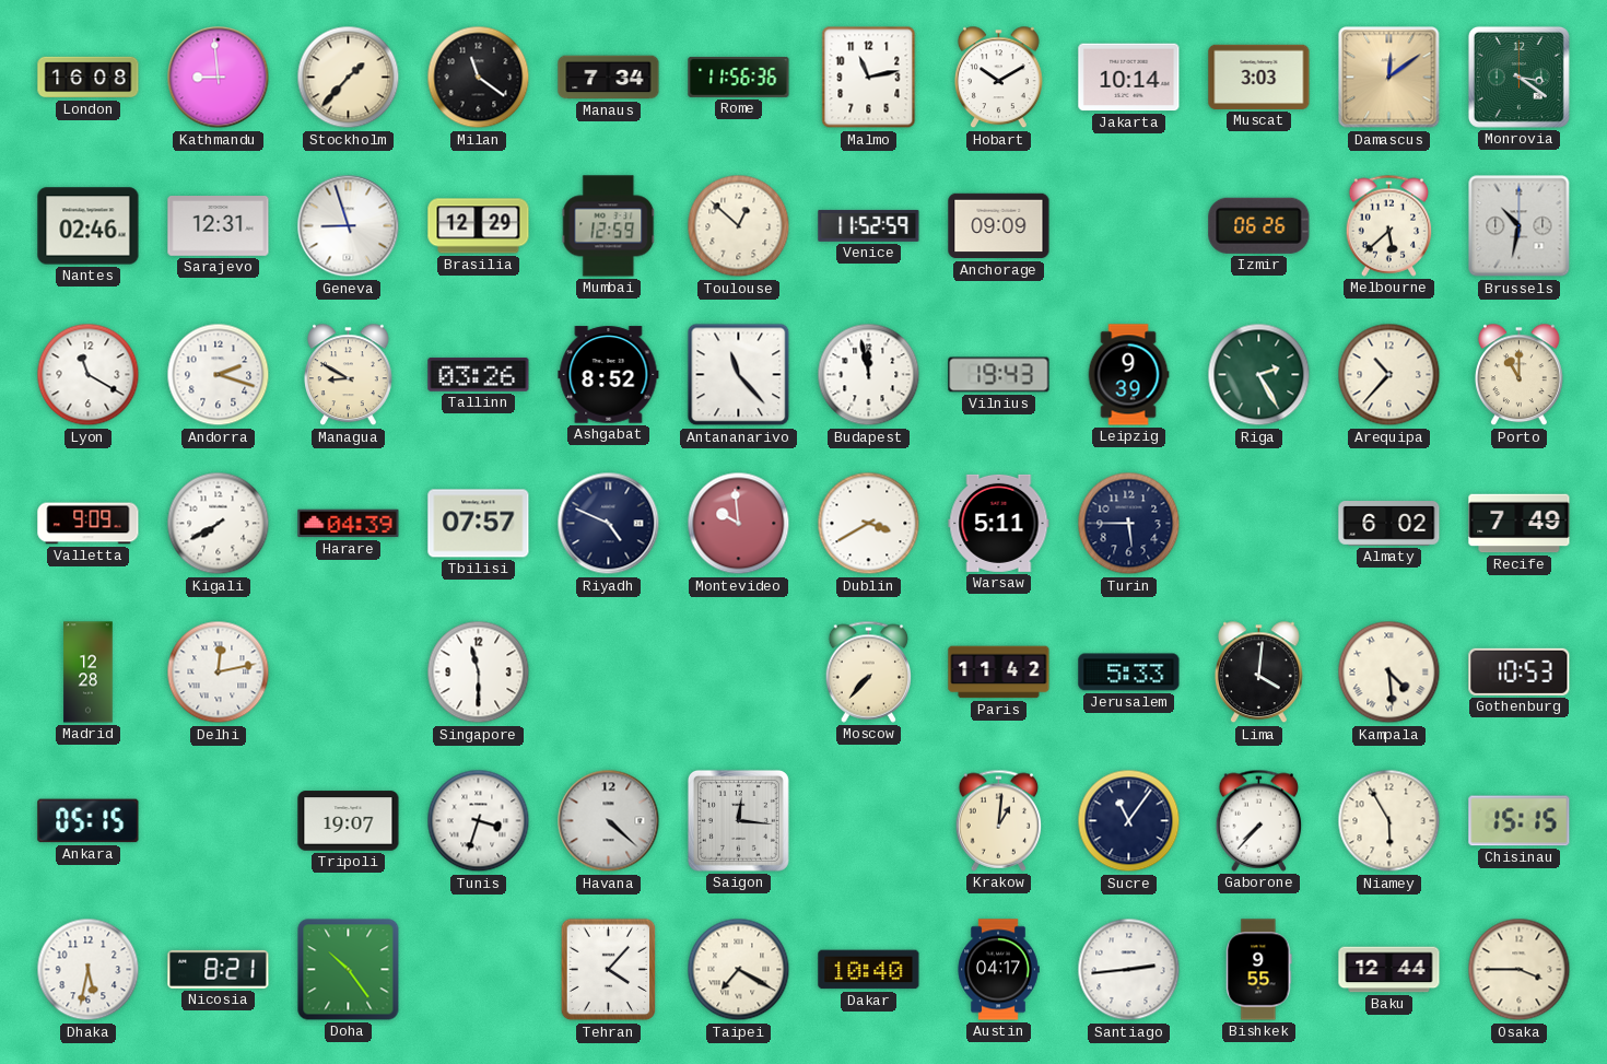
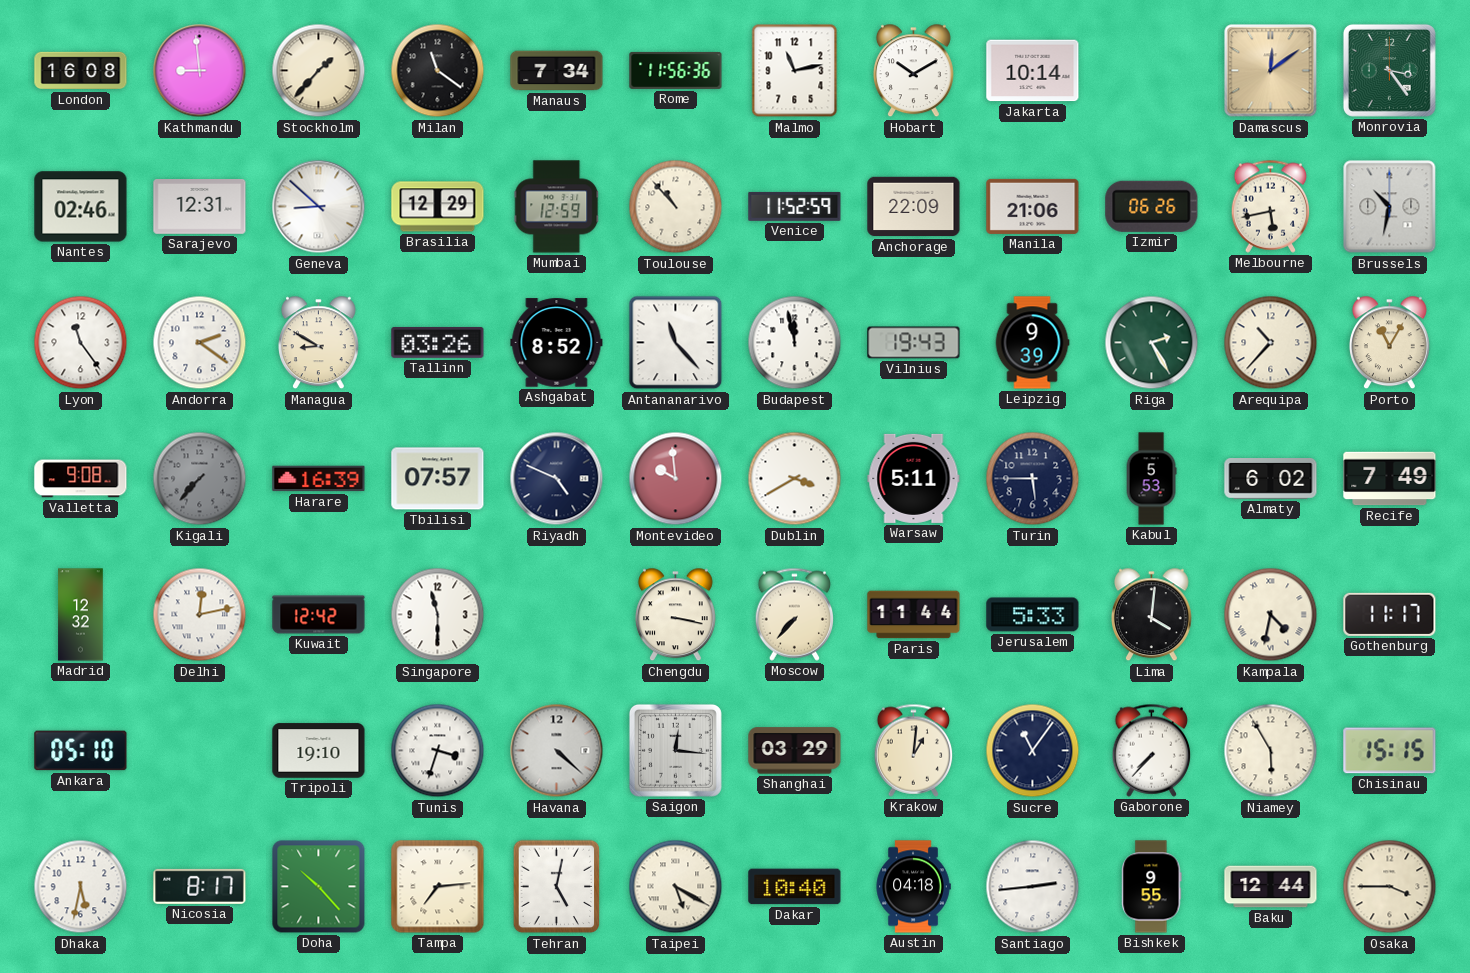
Muscat: 3:03 -> none (1259, 77)
Monrovia: 3:21 -> 3:24 (1389, 70)
Geneva: 8:57 -> 8:52 (319, 207)
Toulouse: 12:52 -> 10:53 (676, 207)
Anchorage: 09:09 -> 22:09 (914, 207)
Manila: none -> 21:06 (1033, 206)
Melbourne: 5:38 -> 5:43 (1271, 206)
Lyon: 11:20 -> 11:24 (81, 343)
Andorra: 2:18 -> 2:21 (200, 343)
Porto: 11:00 -> 11:05 (1389, 343)
Valletta: 9:09 -> 9:08 (81, 479)
Kigali: 7:40 -> 7:37 (200, 479)
Kigali dial: white -> grey (200, 479)
Harare: 04:39 -> 16:39 (319, 479)
Kabul: none -> 5:53 (1151, 479)
Madrid: 12:28 -> 12:32 (81, 615)
Kuwait: none -> 12:42 (319, 615)
Chengdu: none -> 3:17 (675, 615)
Paris: 11:42 -> 11:44 (914, 615)
Kampala: 4:29 -> 4:32 (1271, 615)
Gothenburg: 10:53 -> 11:17 (1390, 614)
Ankara: 05:15 -> 05:10 (81, 751)
Tripoli: 19:07 -> 19:10 (319, 751)
Shanghai: none -> 03:29 (795, 751)
Nicosia: 8:21 -> 8:17 (200, 886)
Doha: 10:24 -> 10:23 (319, 887)
Tampa: none -> 7:14 (438, 887)
Tehran: 4:07 -> 5:02 (557, 887)
Taipei: 7:20 -> 5:20 (676, 887)
Austin: 04:17 -> 04:18 (913, 887)
